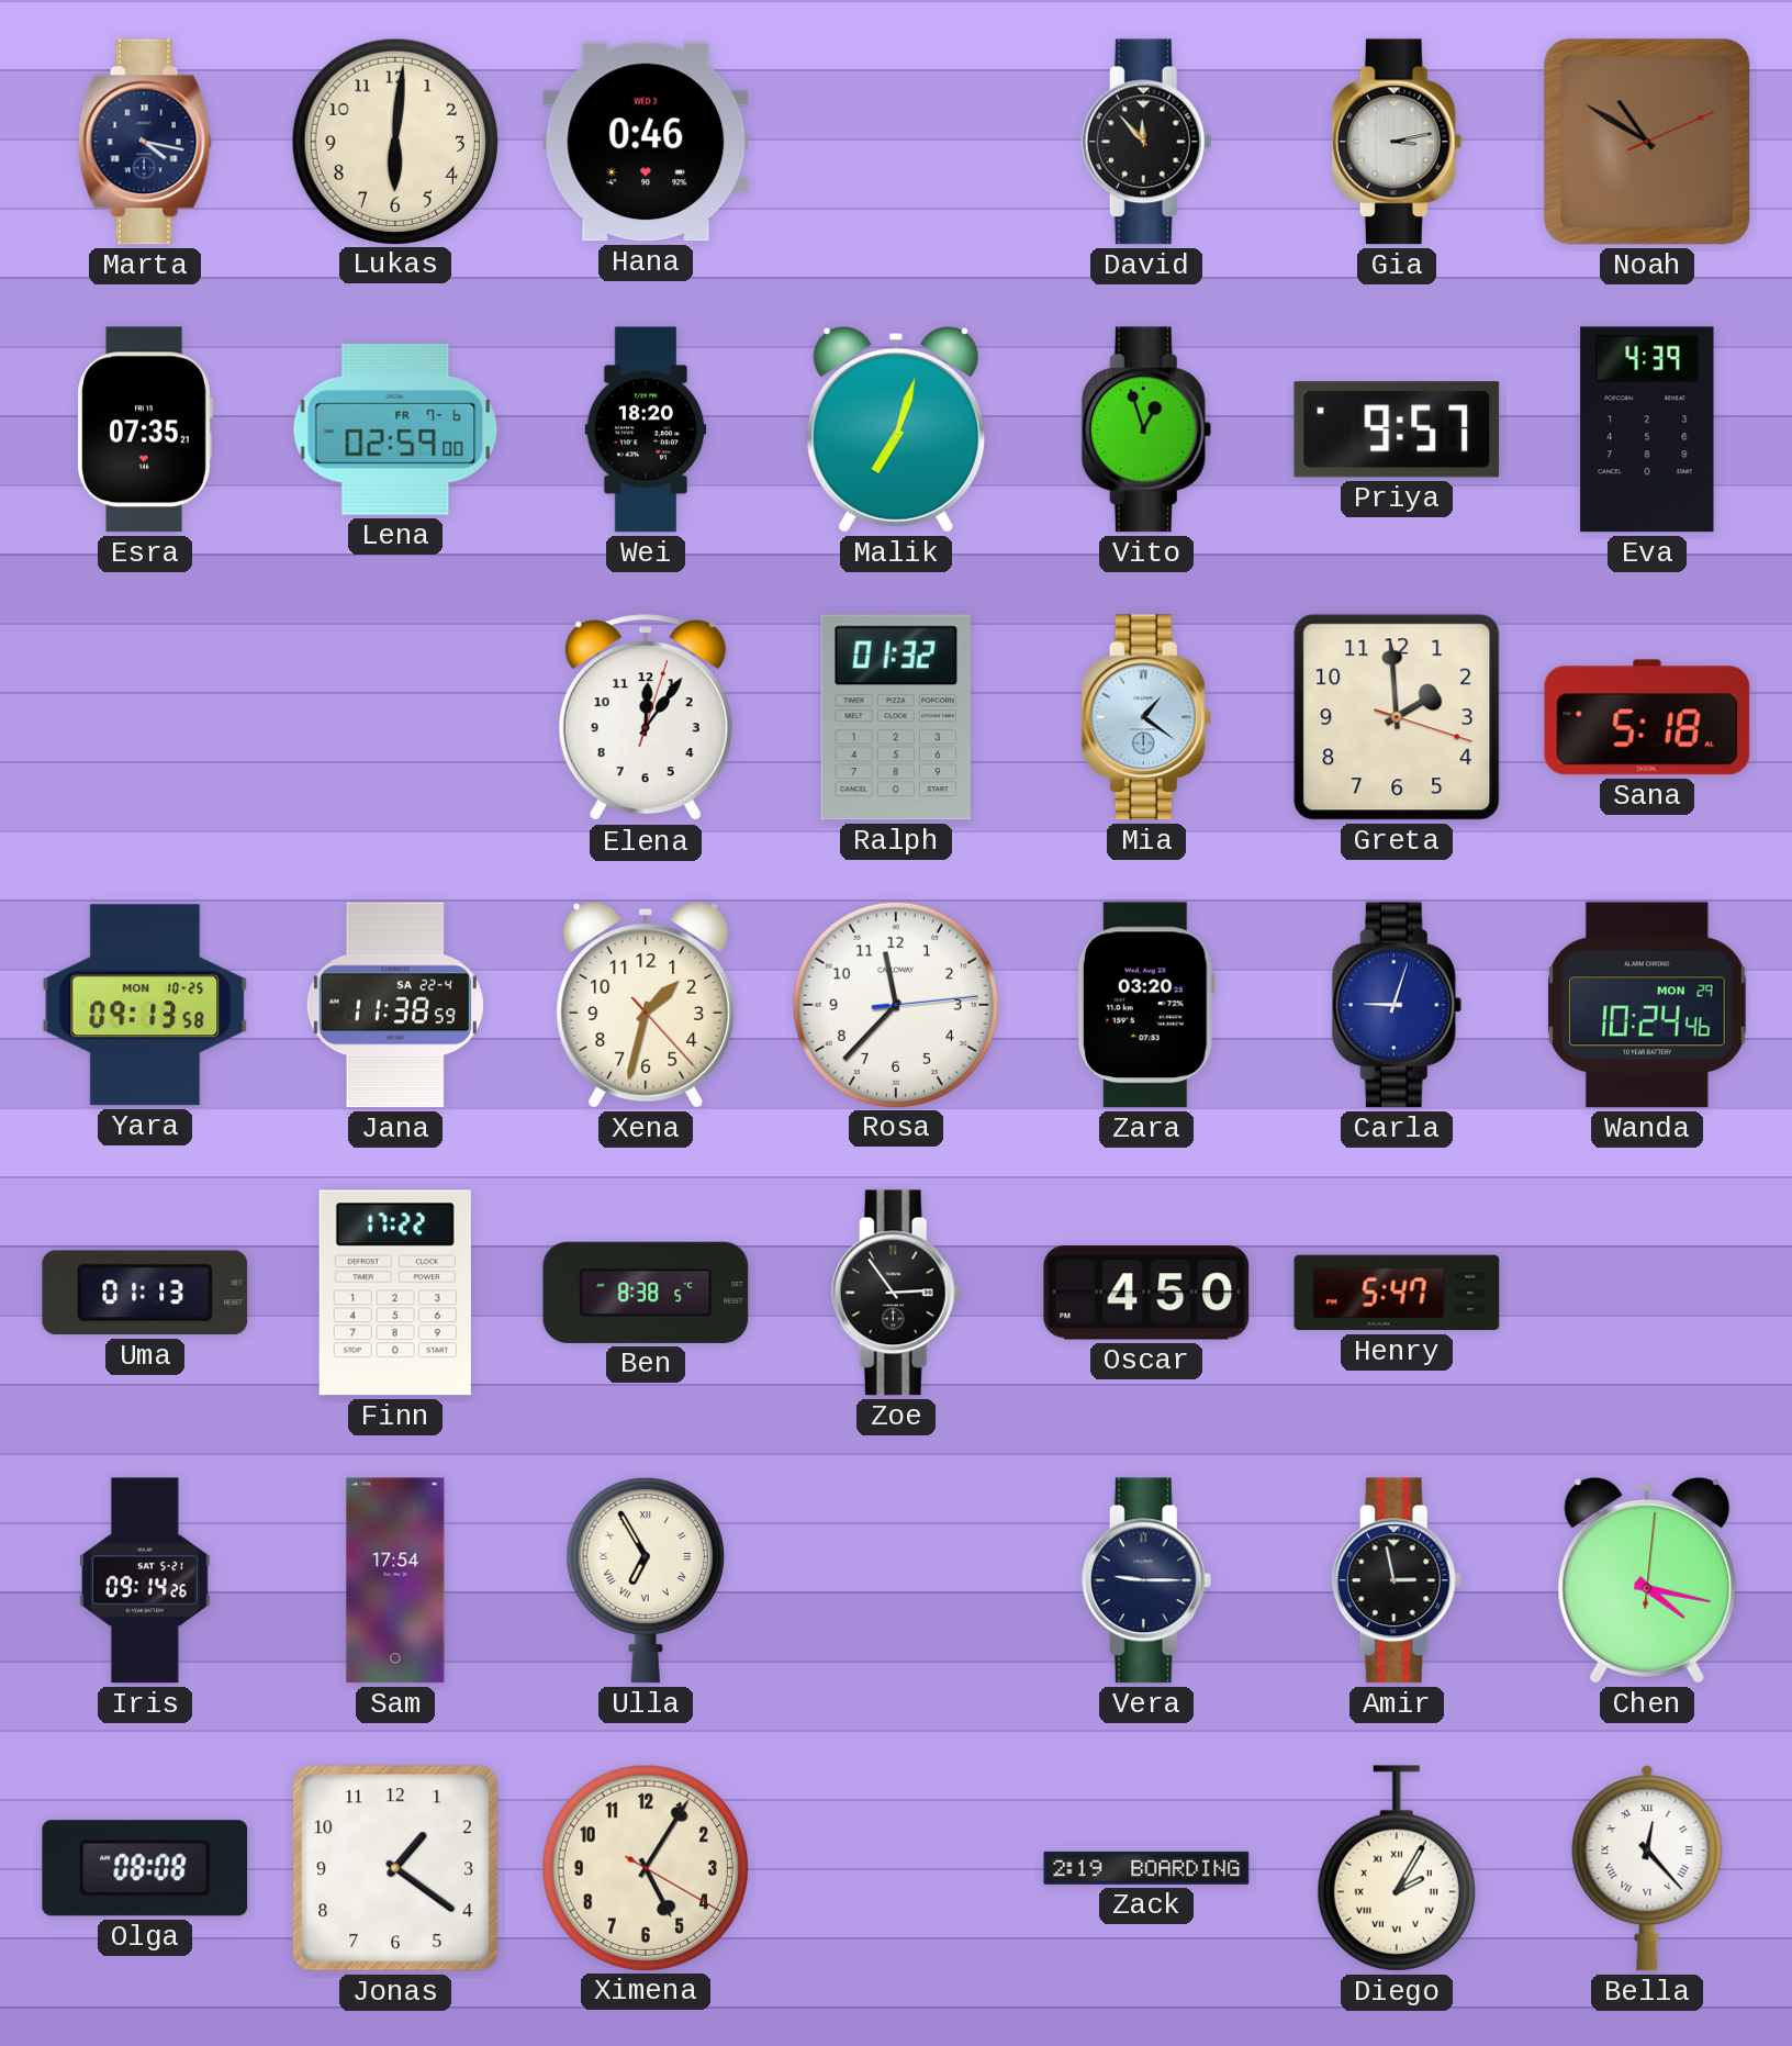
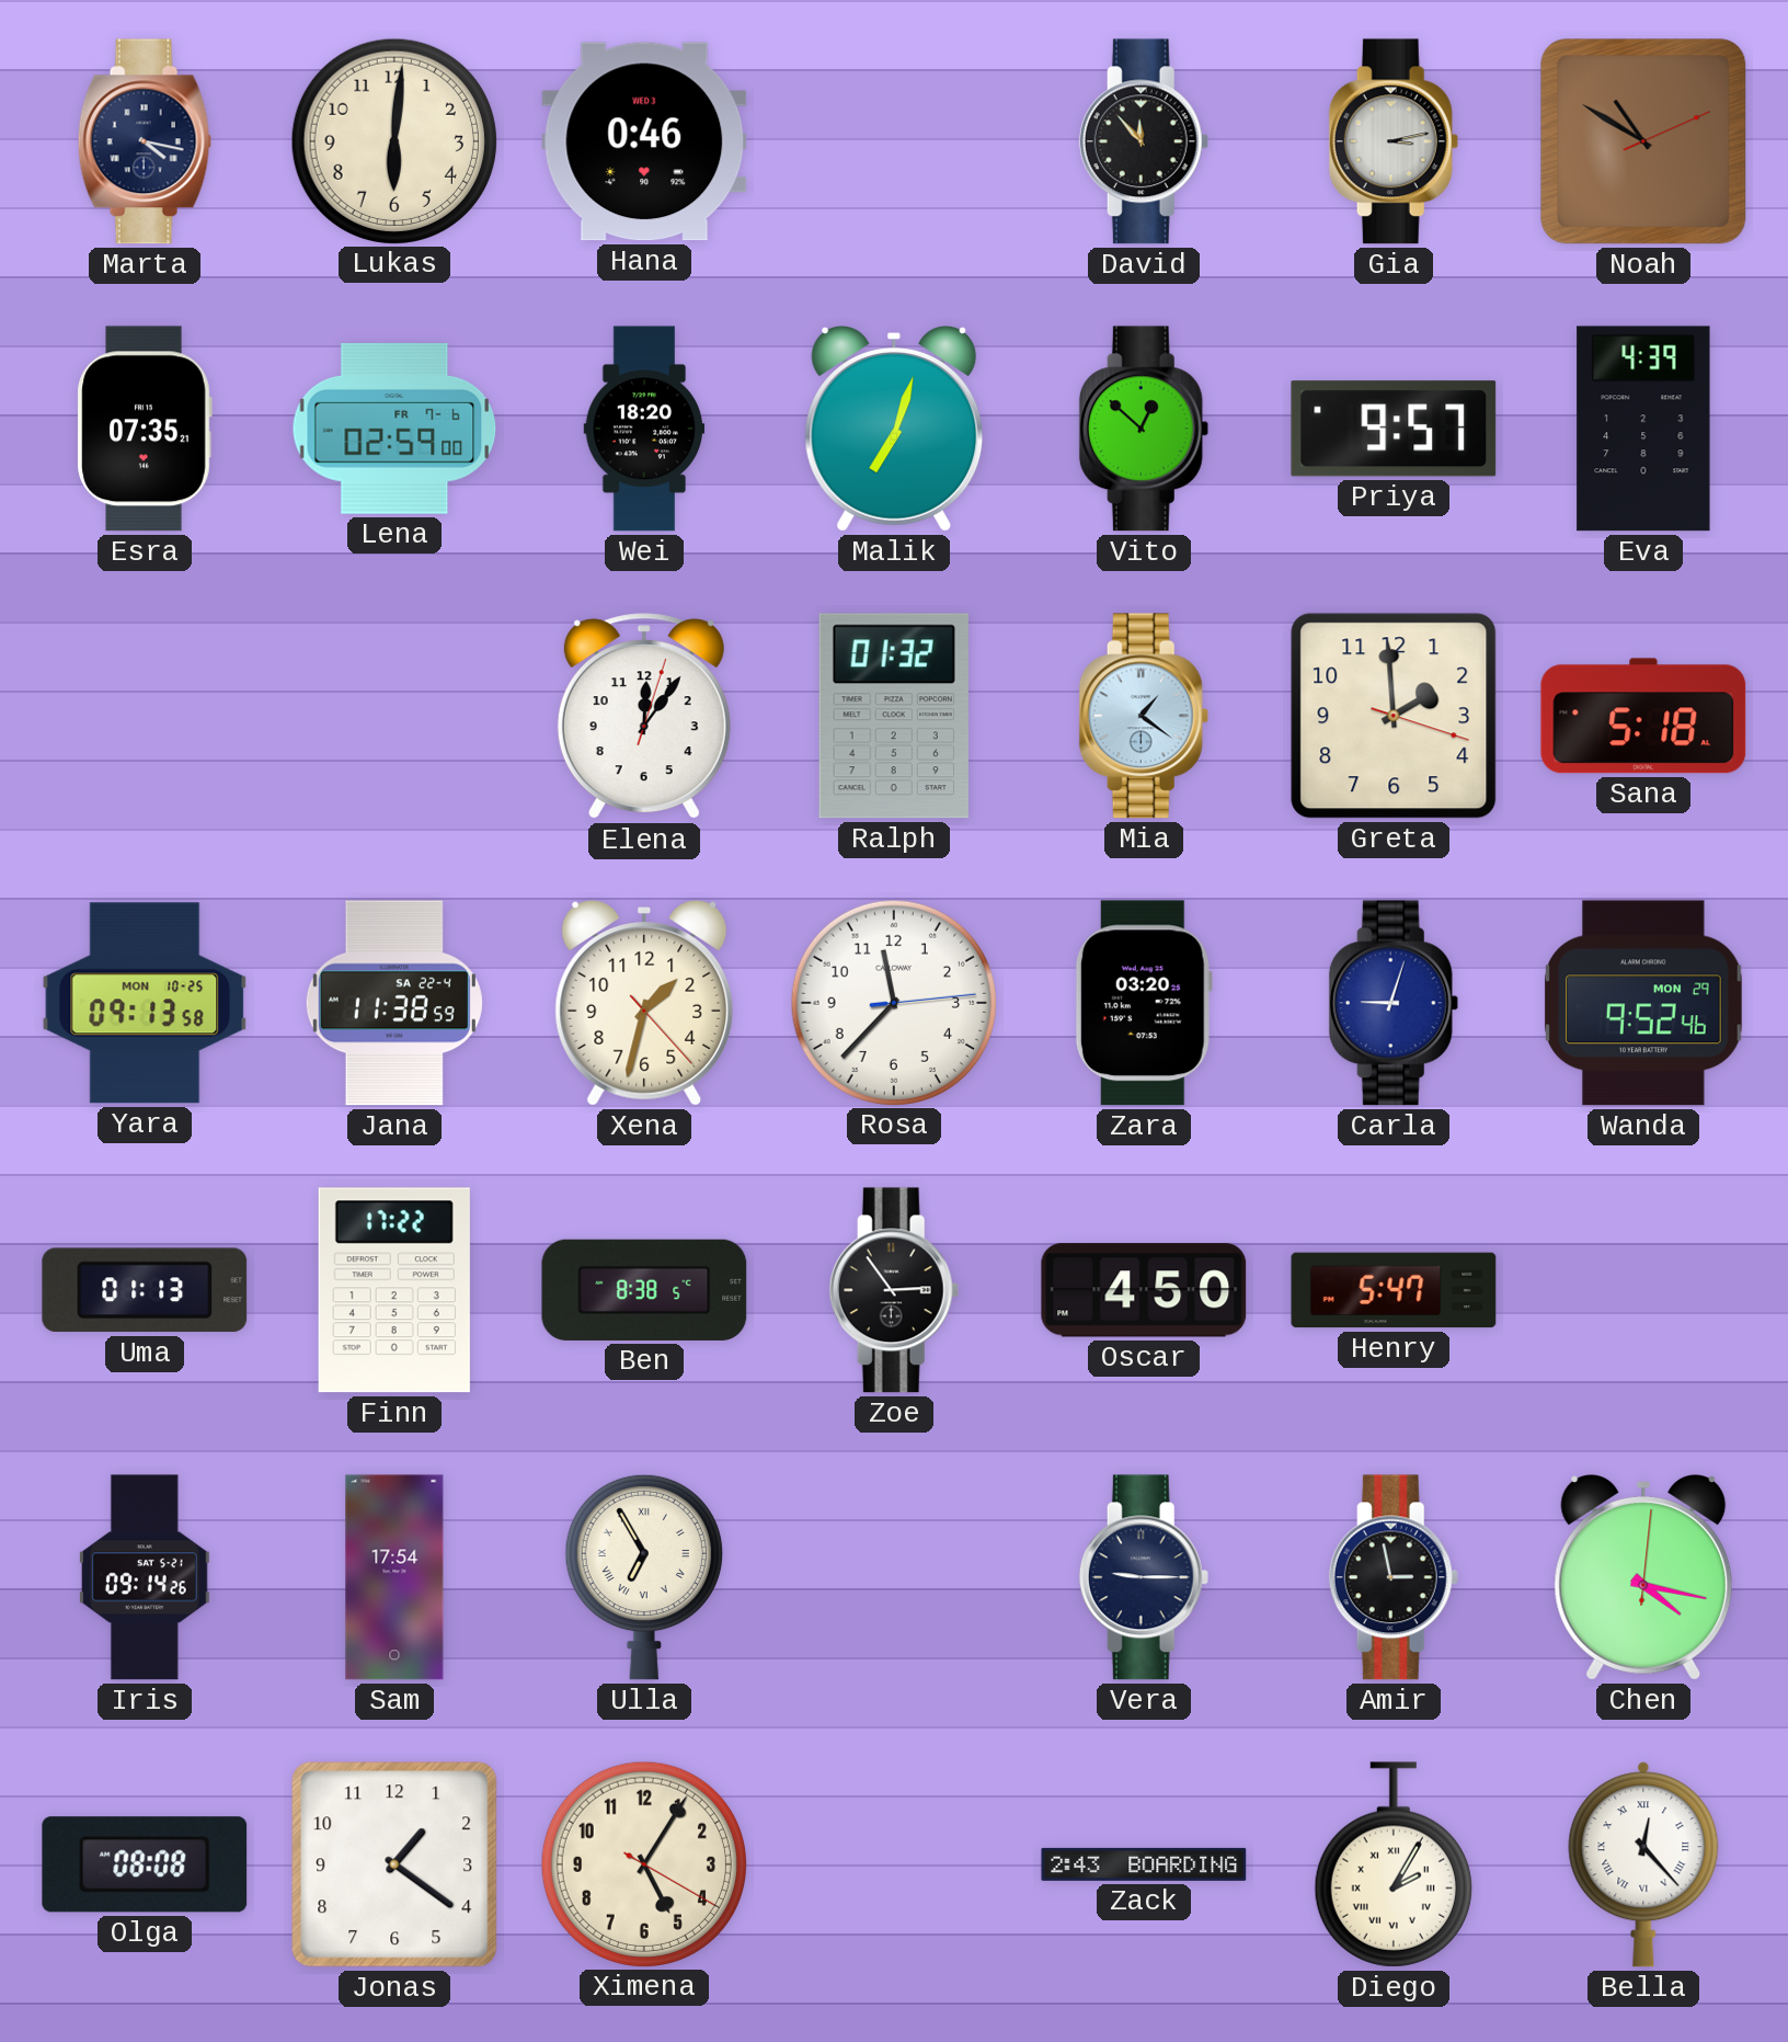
Vito: 12:57 -> 12:52 (1144, 429)
Wanda: 10:24 -> 9:52 (1644, 1003)
Zack: 2:19 -> 2:43 (1144, 1864)
